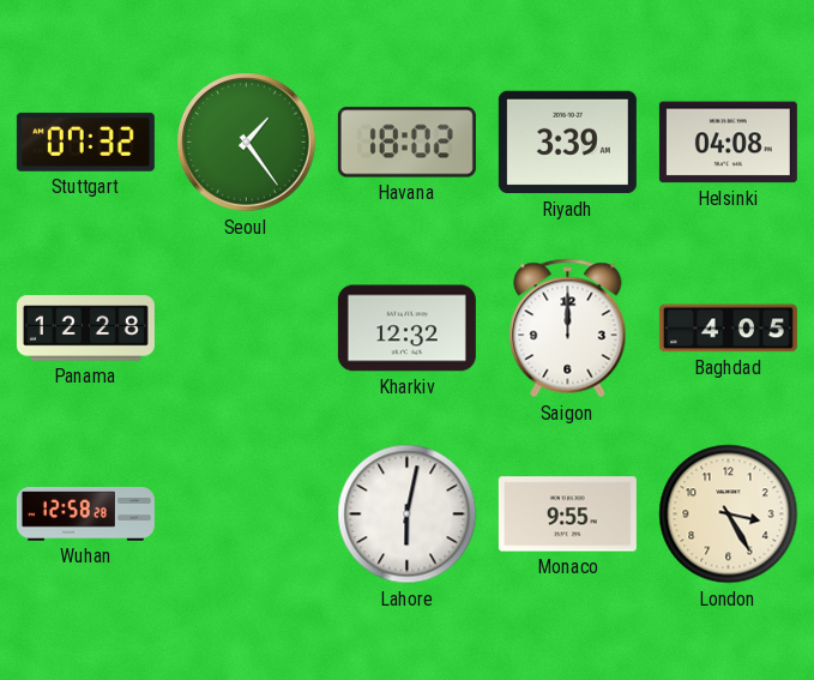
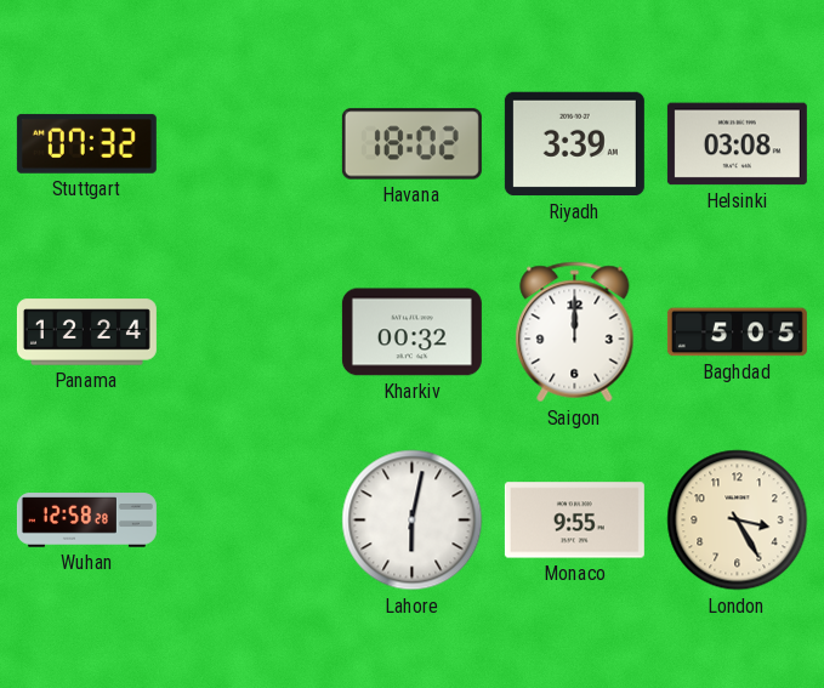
Seoul: 1:24 -> none (247, 143)
Helsinki: 04:08 -> 03:08 (737, 144)
Panama: 12:28 -> 12:24 (86, 332)
Kharkiv: 12:32 -> 00:32 (411, 332)
Baghdad: 4:05 -> 5:05 (737, 332)
